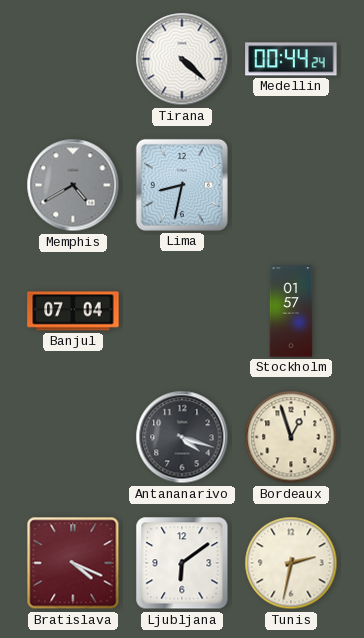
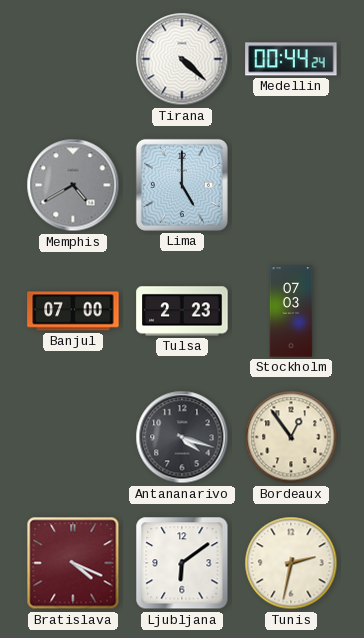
Lima: 8:32 -> 5:00 (182, 185)
Banjul: 07:04 -> 07:00 (73, 311)
Tulsa: none -> 2:23 (182, 311)
Stockholm: 01:57 -> 07:03 (291, 311)
Bordeaux: 12:57 -> 12:54 (291, 437)
